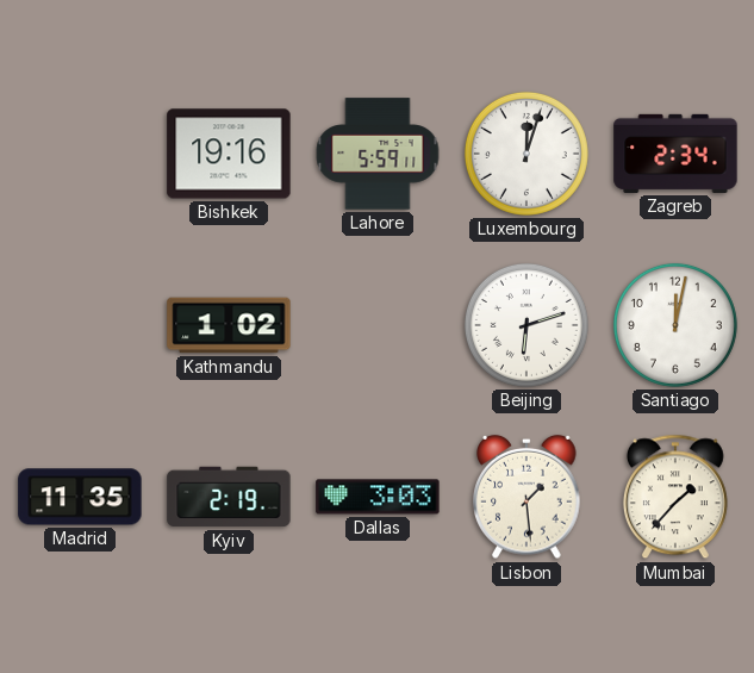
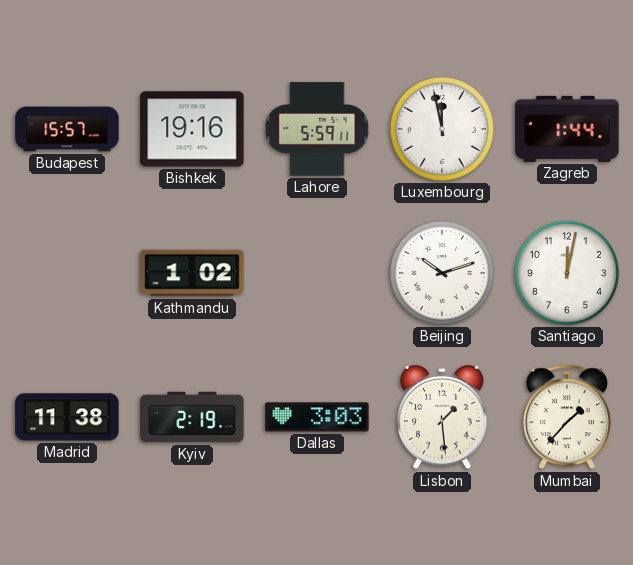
Budapest: none -> 15:57 (67, 129)
Luxembourg: 12:03 -> 11:58 (442, 129)
Zagreb: 2:34 -> 1:44 (567, 129)
Beijing: 6:12 -> 10:12 (442, 273)
Madrid: 11:35 -> 11:38 (67, 417)
